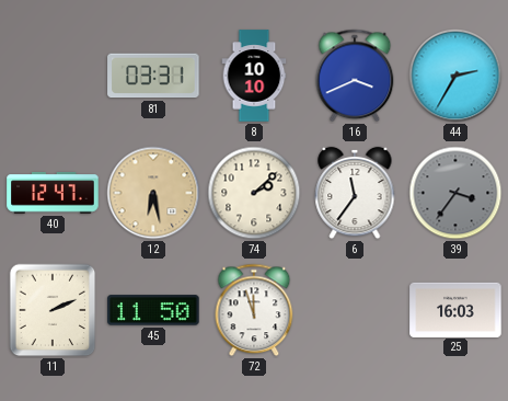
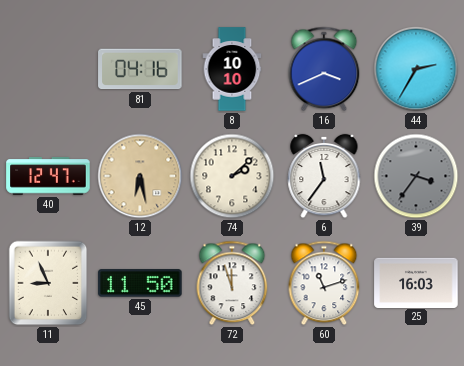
81: 03:31 -> 04:16 (140, 69)
11: 2:11 -> 8:56 (48, 283)
60: none -> 11:12 (324, 283)
